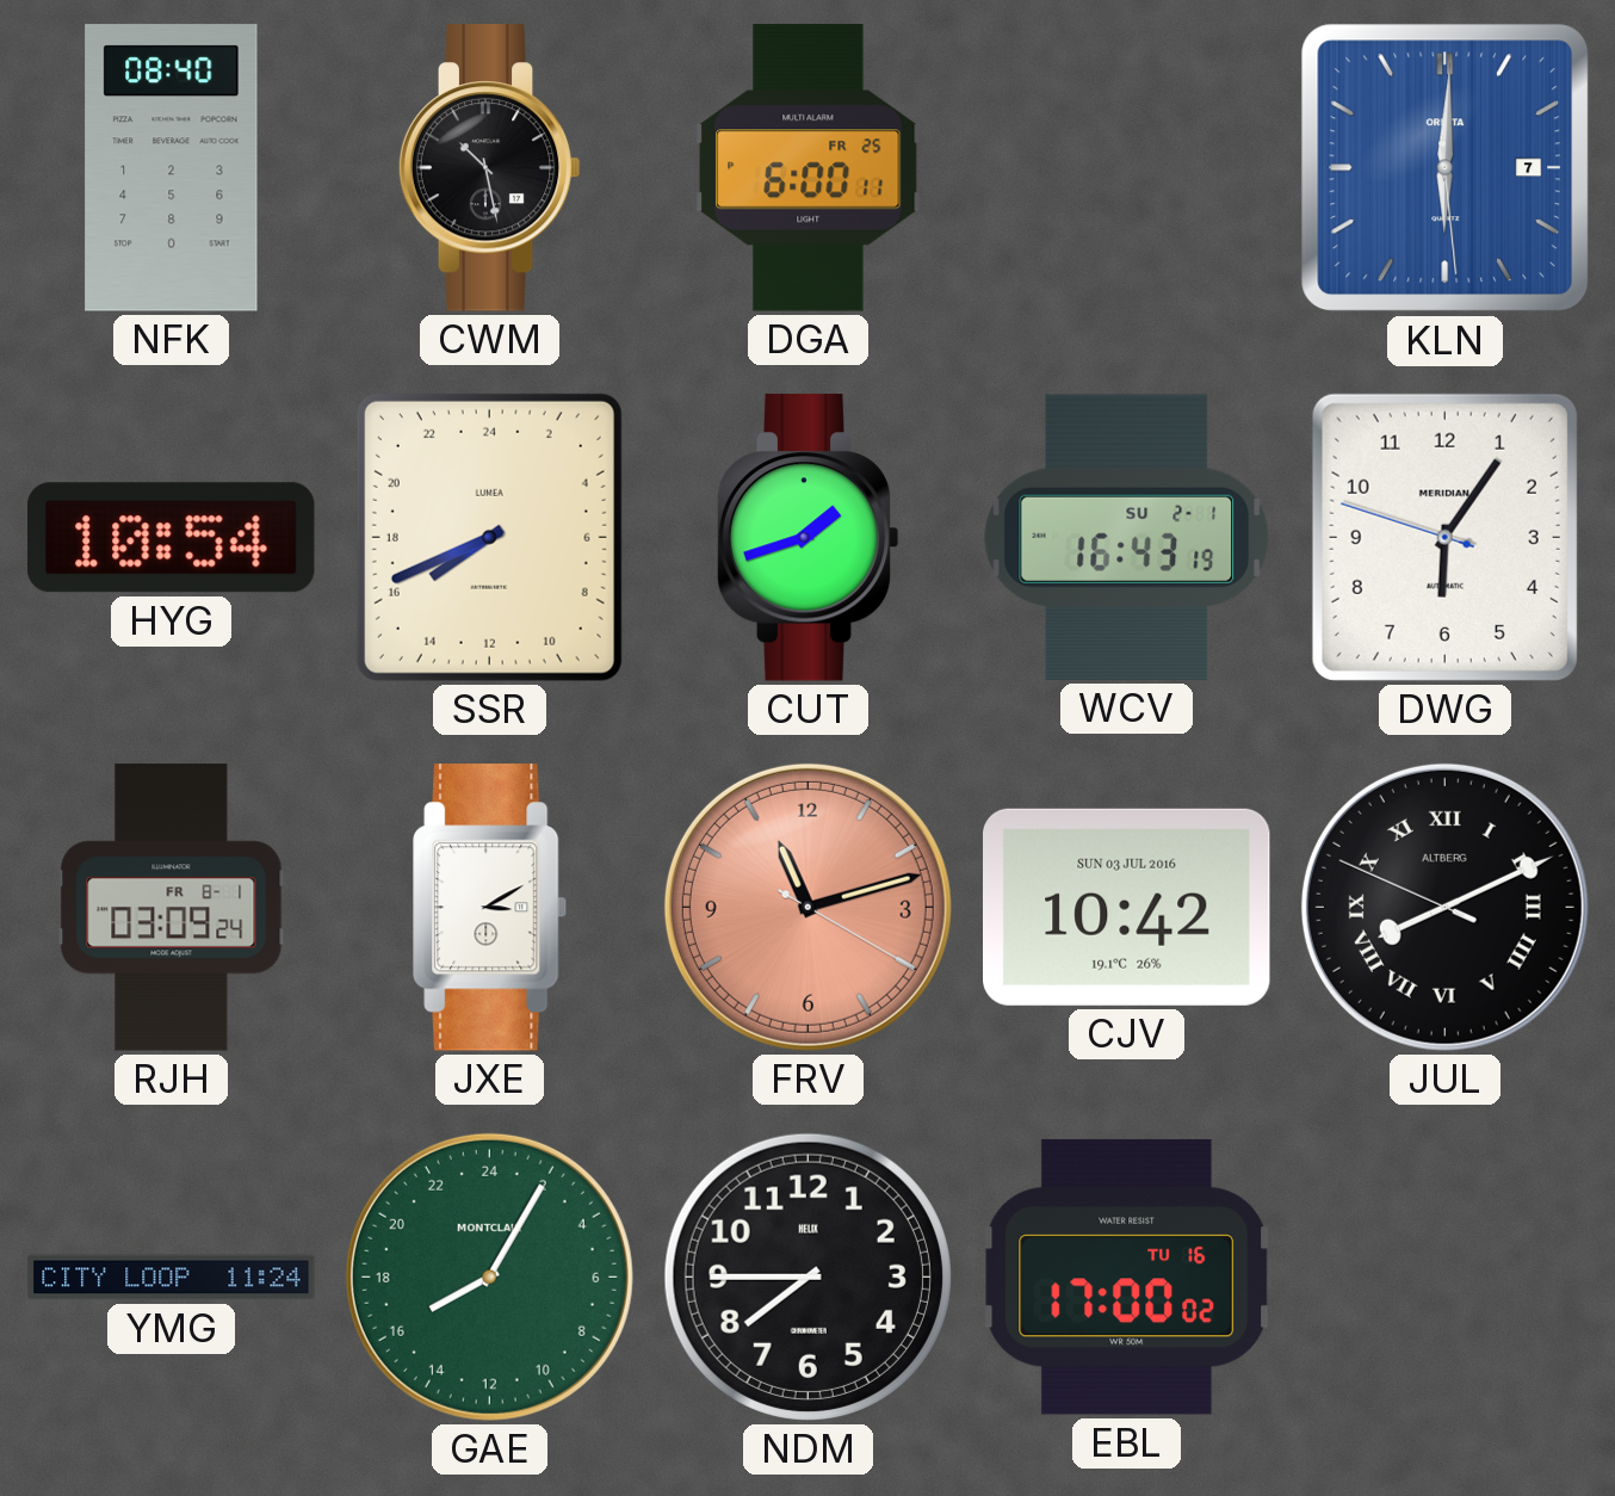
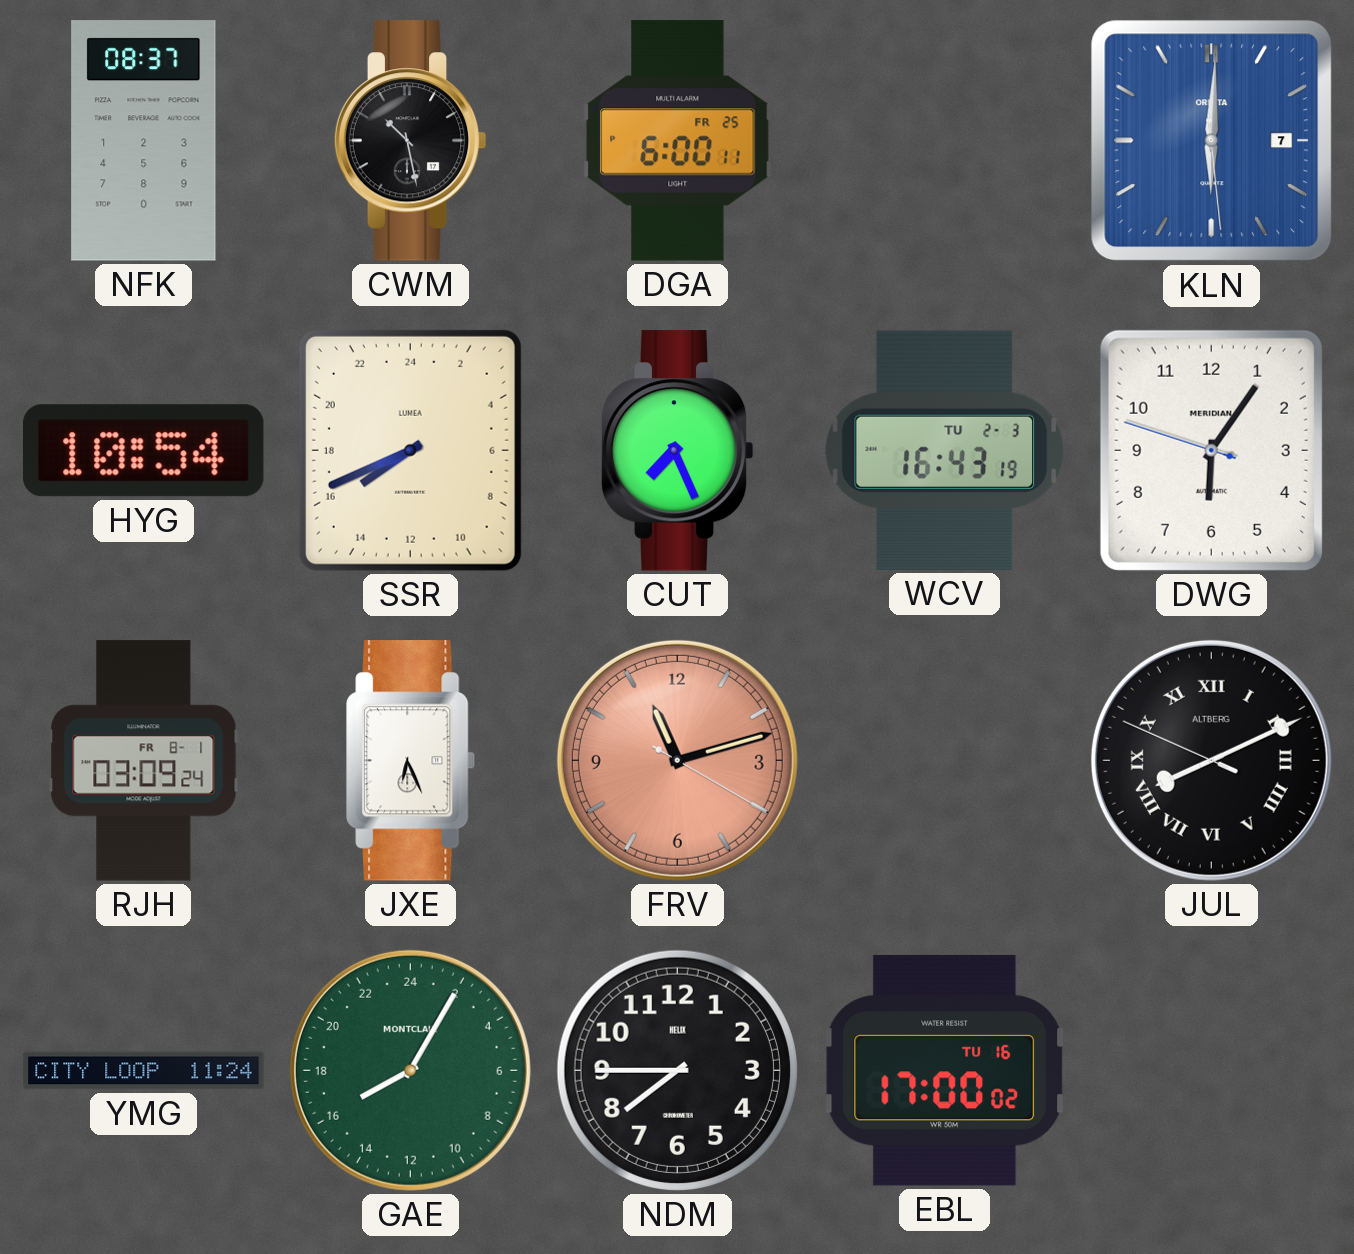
NFK: 08:40 -> 08:37 (144, 141)
CUT: 1:42 -> 7:26 (677, 451)
WCV date: SU 2-1 -> TU 2-3 (945, 450)
JXE: 3:10 -> 6:26 (411, 761)
CJV: 10:42 -> none (1127, 907)
